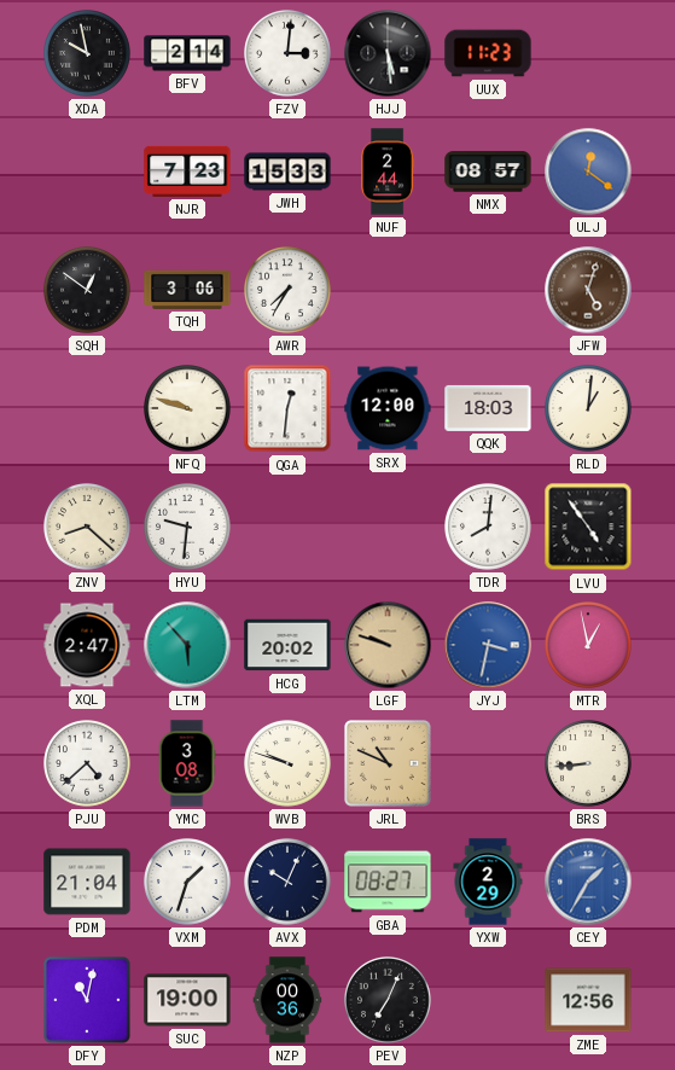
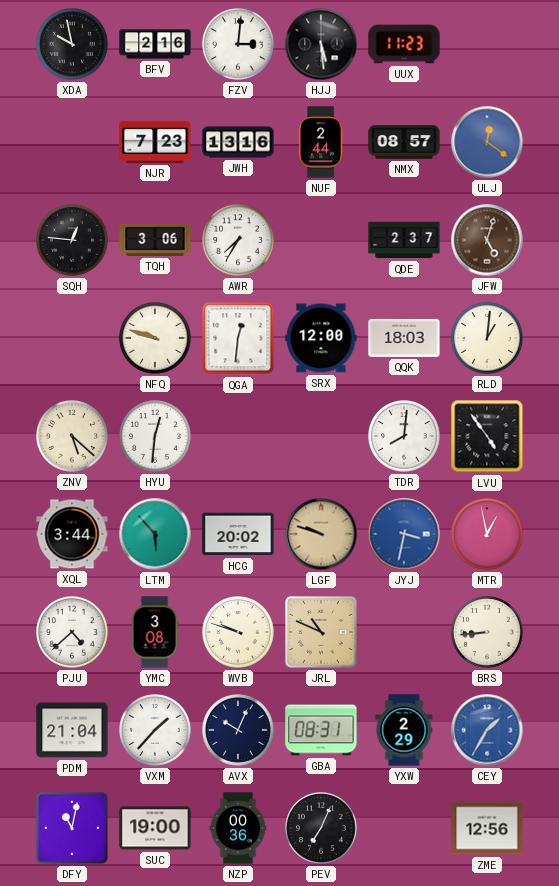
BFV: 2:14 -> 2:16 (155, 44)
JWH: 15:33 -> 13:16 (238, 142)
SQH: 12:51 -> 12:46 (73, 241)
QDE: none -> 2:37 (404, 240)
ZNV: 8:22 -> 5:22 (73, 437)
HYU: 9:31 -> 12:31 (156, 437)
XQL: 2:47 -> 3:44 (72, 534)
VXM: 1:33 -> 1:37 (156, 731)
GBA: 08:27 -> 08:31 (321, 730)
